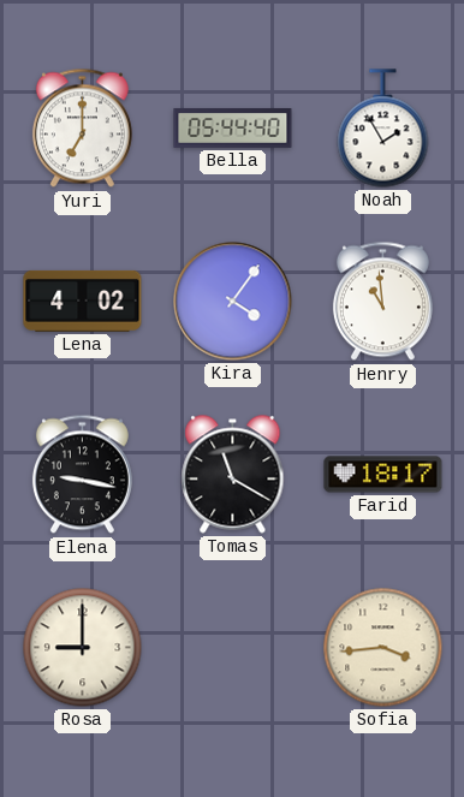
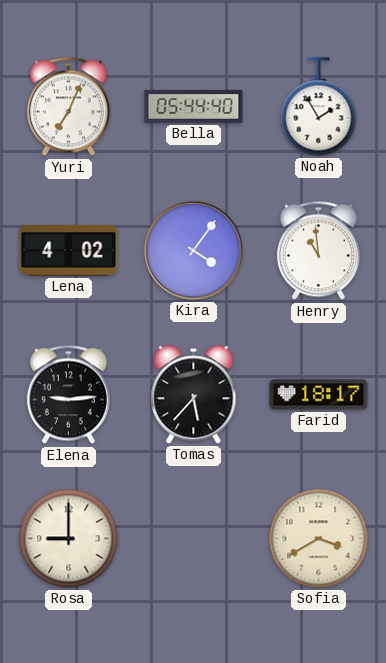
Yuri: 7:00 -> 7:04 (68, 107)
Elena: 9:17 -> 9:14 (68, 395)
Tomas: 11:20 -> 5:37 (194, 395)
Sofia: 3:44 -> 3:40 (319, 539)
